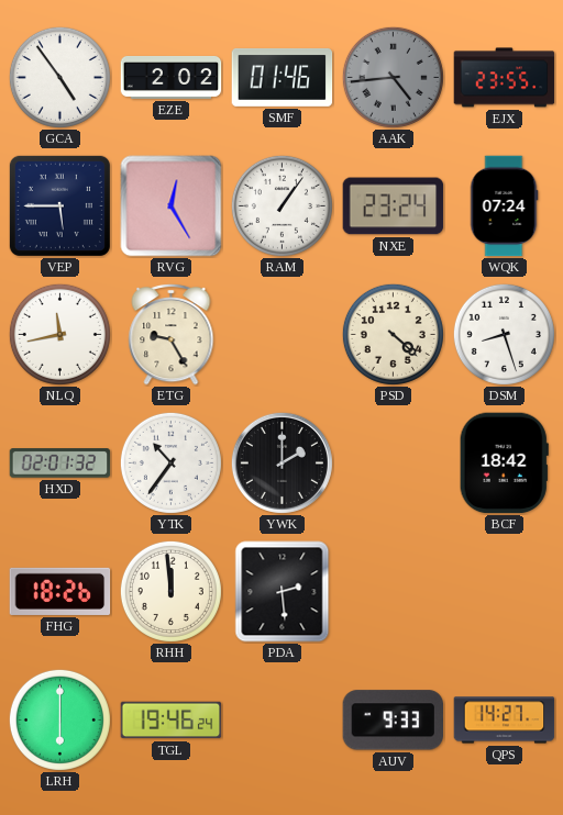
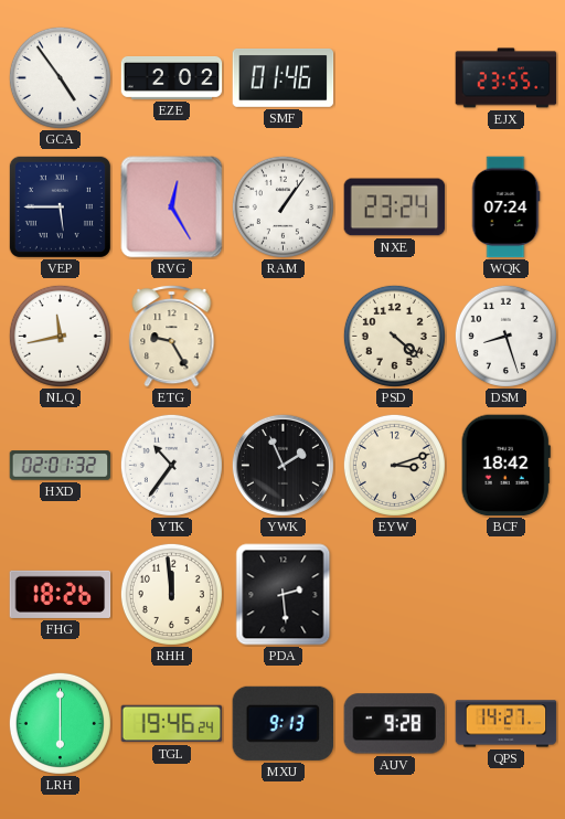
AAK: 4:44 -> none (393, 77)
YWK: 2:00 -> 1:56 (282, 465)
EYW: none -> 3:12 (394, 465)
MXU: none -> 9:13 (284, 723)
AUV: 9:33 -> 9:28 (394, 724)
